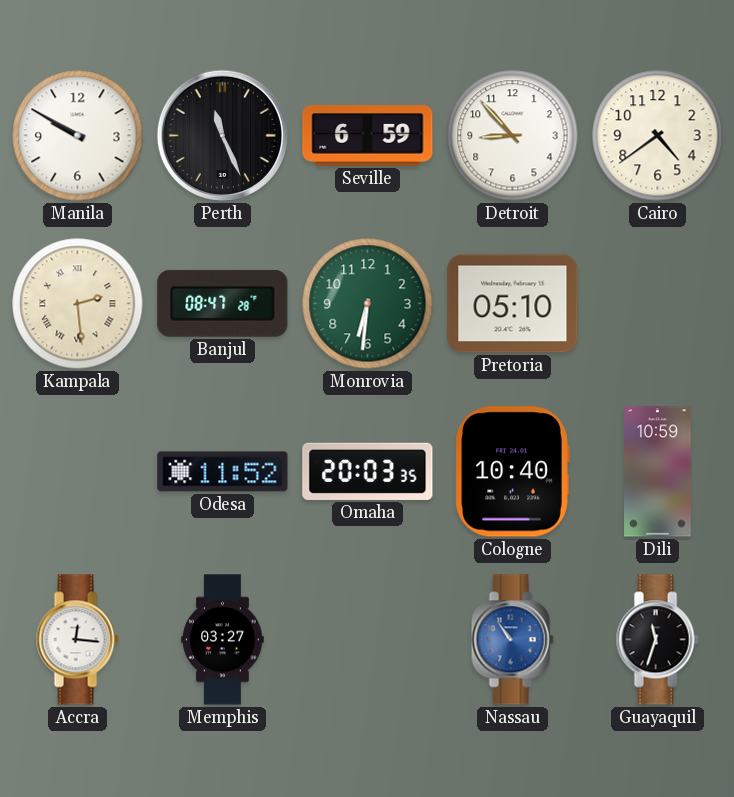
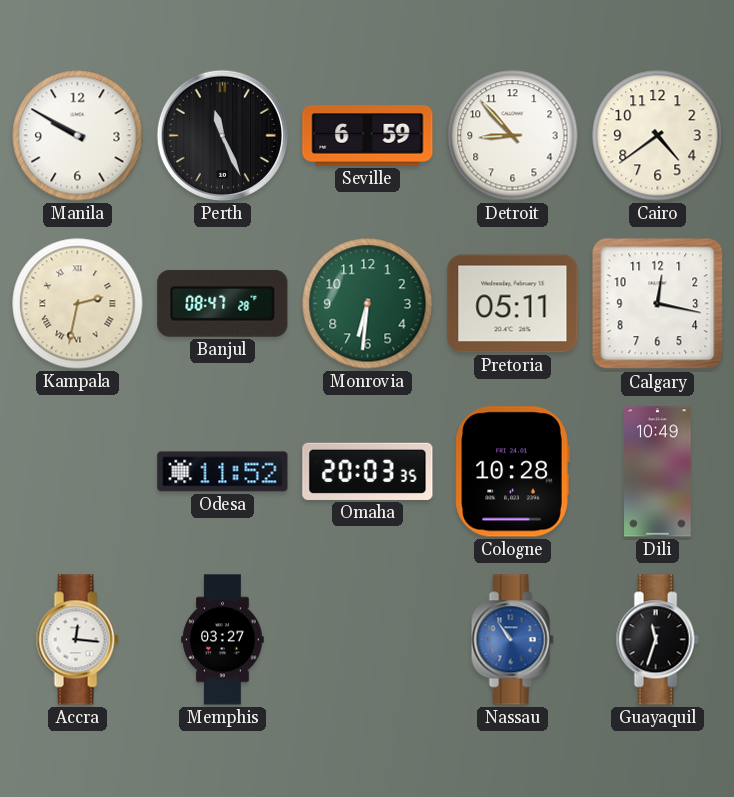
Kampala: 2:29 -> 2:32 (78, 304)
Pretoria: 05:10 -> 05:11 (513, 304)
Calgary: none -> 12:17 (658, 304)
Cologne: 10:40 -> 10:28 (512, 472)
Dili: 10:59 -> 10:49 (658, 472)
